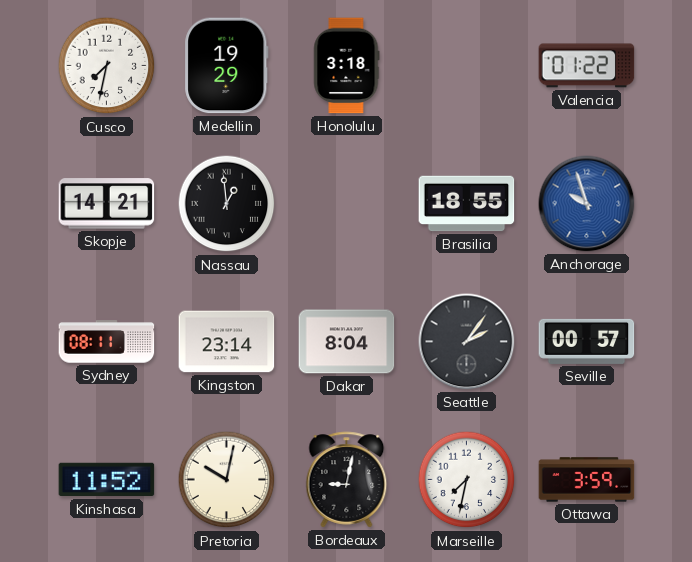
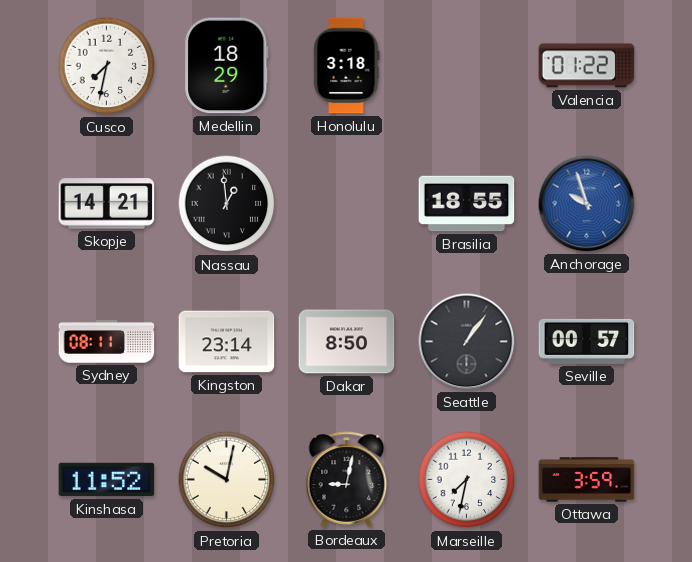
Medellin: 19:29 -> 18:29 (227, 66)
Dakar: 8:04 -> 8:50 (347, 342)
Seattle: 2:06 -> 1:06 (467, 342)
